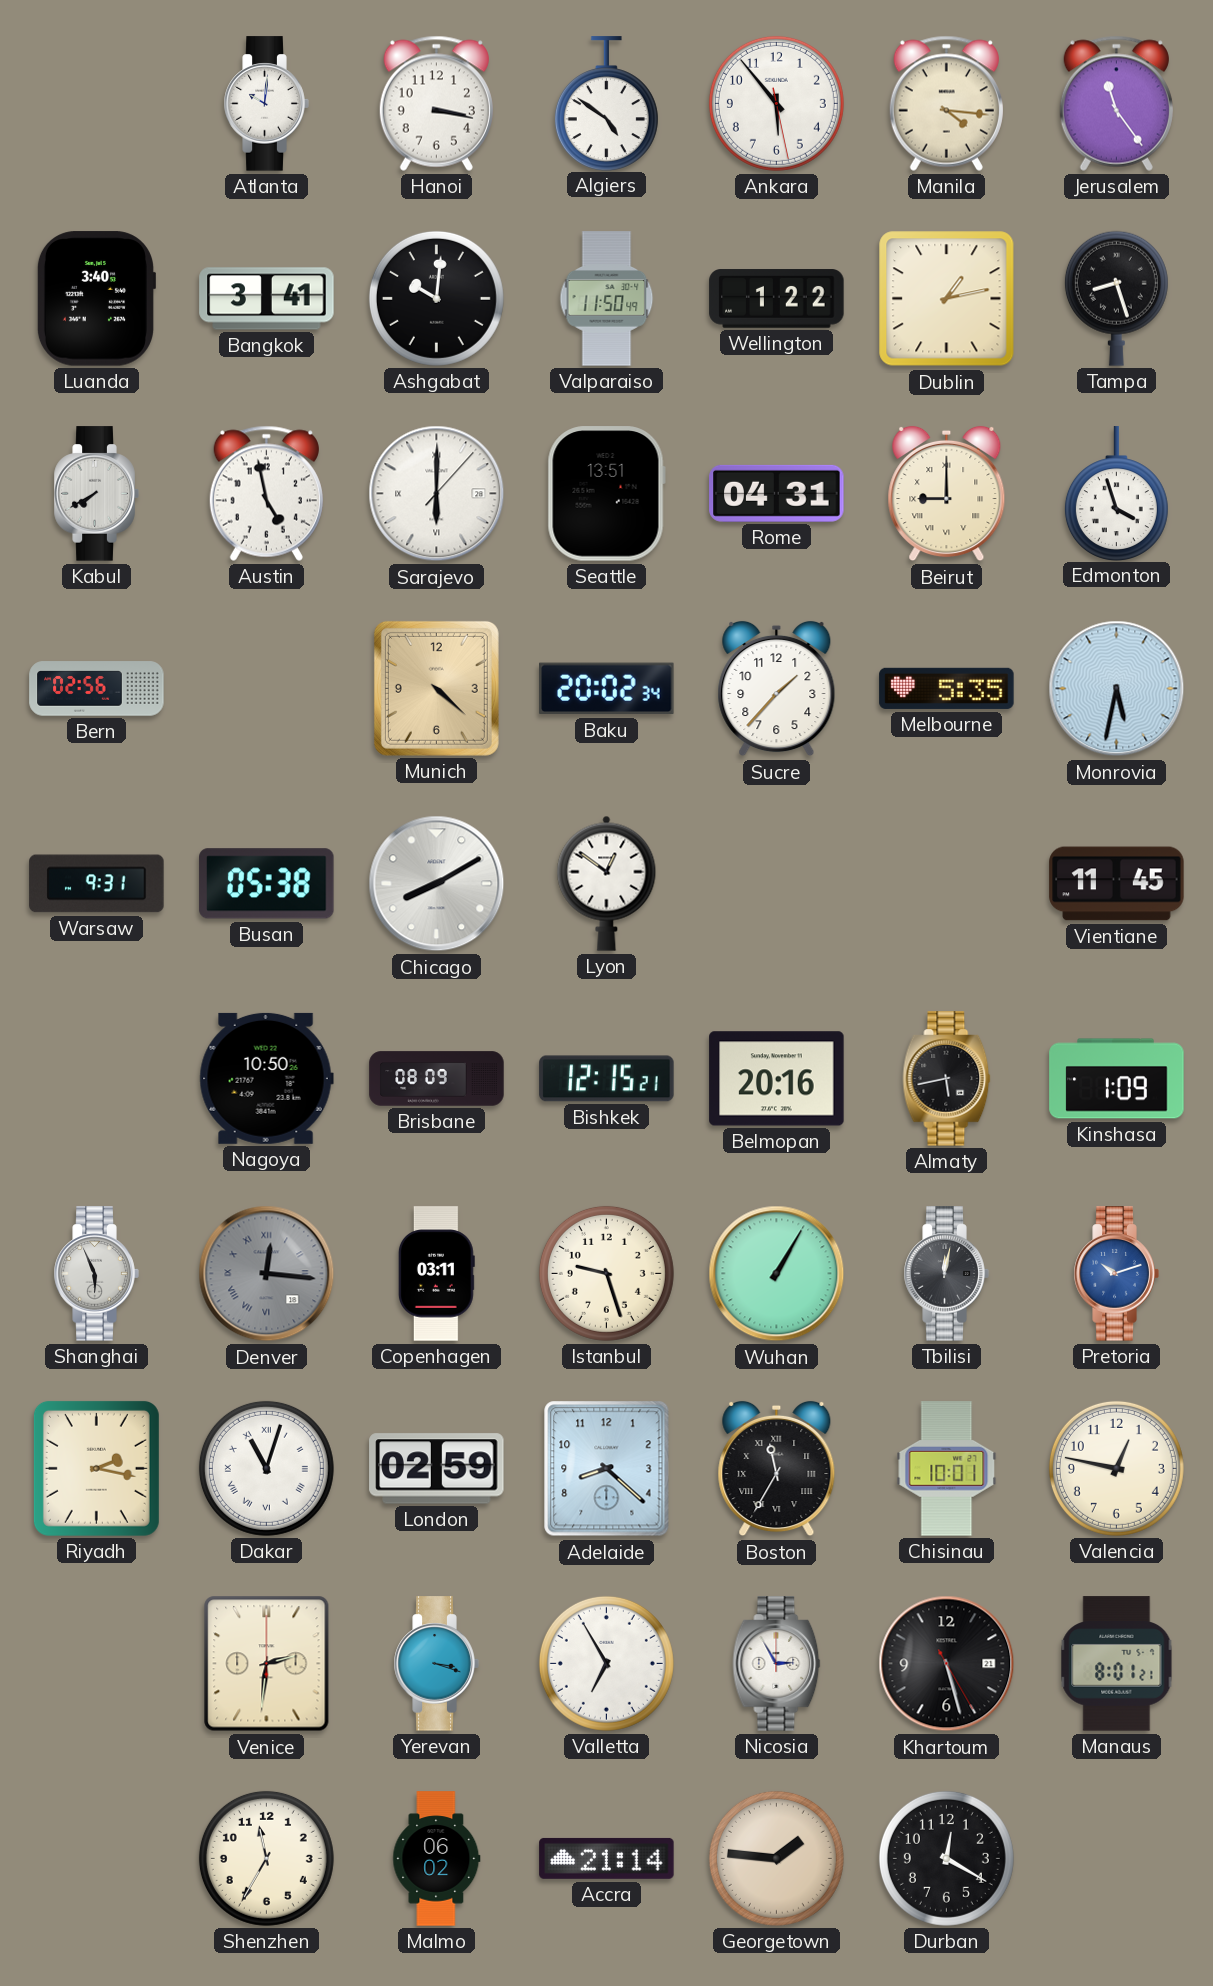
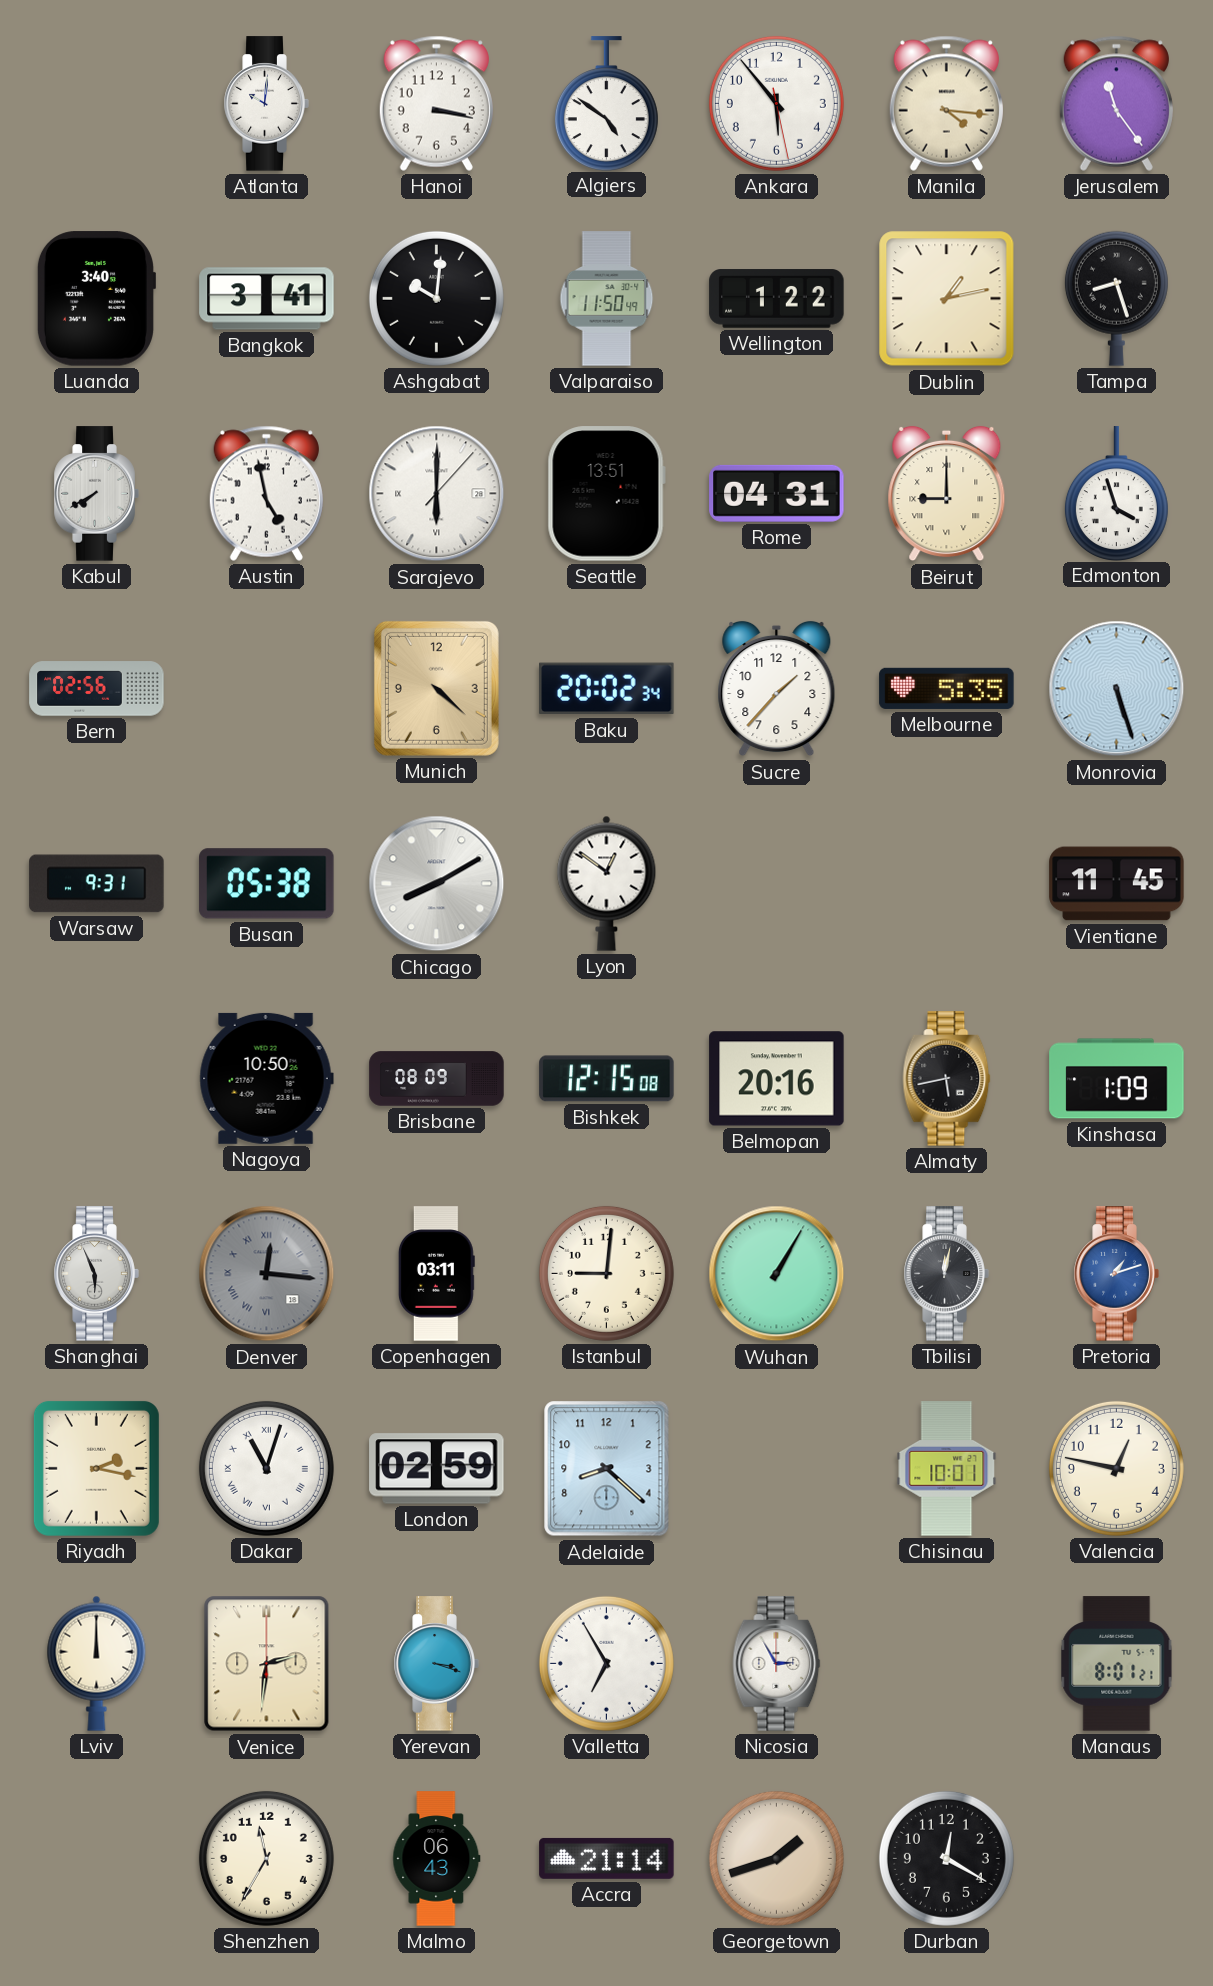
Monrovia: 5:32 -> 5:27 (1117, 689)
Bishkek: 12:15:21 -> 12:15:08 (607, 1079)
Istanbul: 9:27 -> 9:01 (606, 1273)
Pretoria: 10:12 -> 1:12 (1116, 1274)
Boston: 11:35 -> none (777, 1469)
Lviv: none -> 12:00 (97, 1663)
Khartoum: 5:27 -> none (947, 1664)
Malmo: 06:02 -> 06:43 (437, 1859)
Georgetown: 1:46 -> 1:42 (776, 1858)
